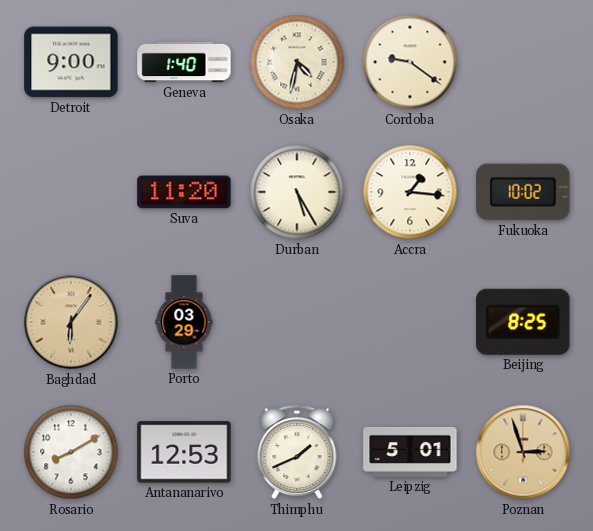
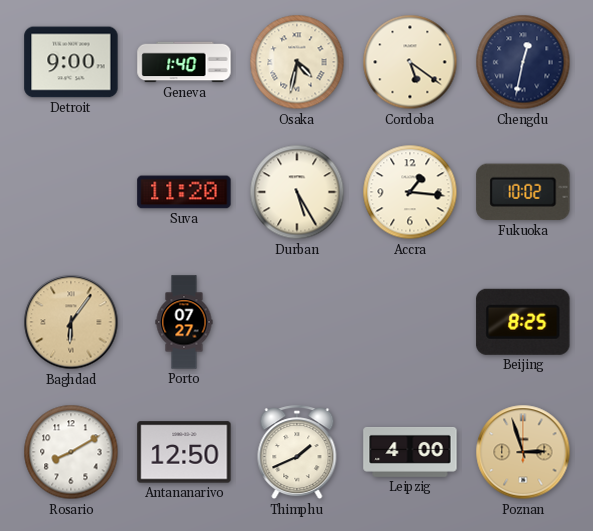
Cordoba: 9:21 -> 5:21 (410, 62)
Chengdu: none -> 12:32 (523, 62)
Porto: 03:29 -> 07:27 (184, 322)
Antananarivo: 12:53 -> 12:50 (184, 452)
Leipzig: 5:01 -> 4:00 (410, 452)
